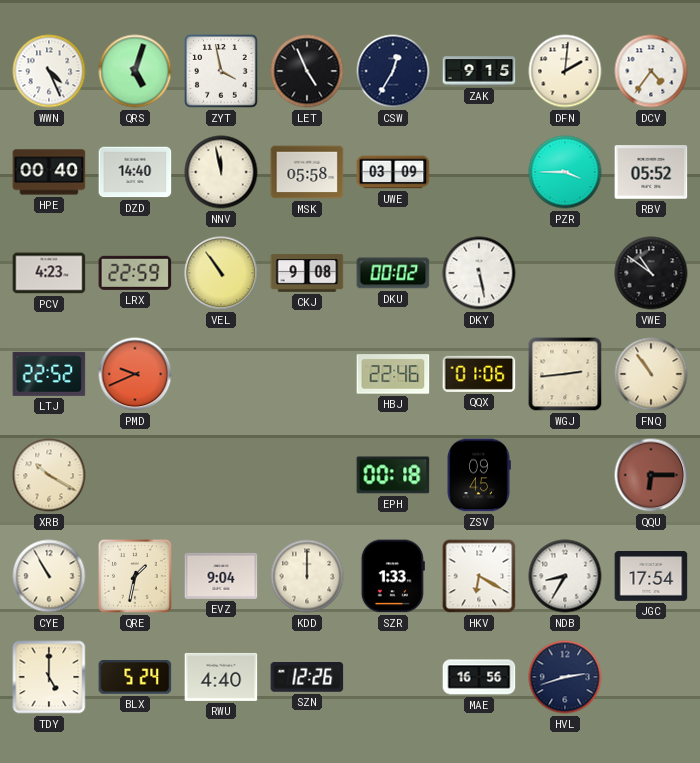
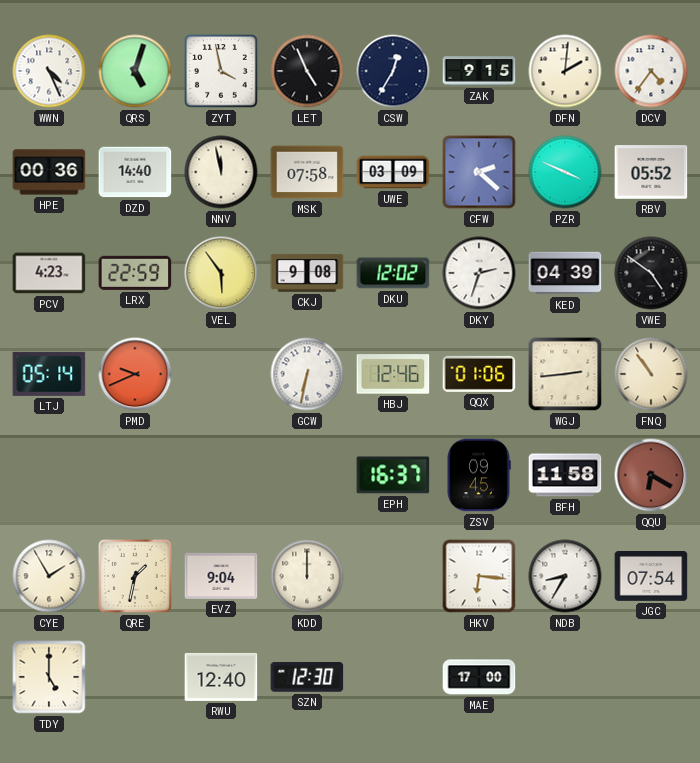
HPE: 00:40 -> 00:36 (49, 172)
MSK: 05:58 -> 07:58 (307, 172)
CFW: none -> 2:22 (479, 172)
PZR: 3:45 -> 3:49 (565, 172)
VEL: 10:54 -> 5:54 (221, 273)
DKU: 00:02 -> 12:02 (393, 273)
DKY: 5:28 -> 2:33 (479, 273)
KED: none -> 04:39 (565, 273)
VWE: 10:51 -> 4:51 (651, 273)
LTJ: 22:52 -> 05:14 (49, 374)
GCW: none -> 6:32 (307, 374)
HBJ: 22:46 -> 12:46 (393, 374)
XRB: 10:20 -> none (49, 475)
EPH: 00:18 -> 16:37 (393, 475)
BFH: none -> 11:58 (565, 475)
QQU: 6:15 -> 6:20 (651, 475)
CYE: 10:55 -> 1:55 (49, 576)
SZR: 1:33 -> none (393, 576)
HKV: 6:20 -> 6:16 (479, 576)
JGC: 17:54 -> 07:54 (651, 577)
BLX: 5:24 -> none (135, 677)
RWU: 4:40 -> 12:40 (221, 677)
SZN: 12:26 -> 12:30 (307, 678)
MAE: 16:56 -> 17:00 (479, 677)
HVL: 2:42 -> none (565, 677)
